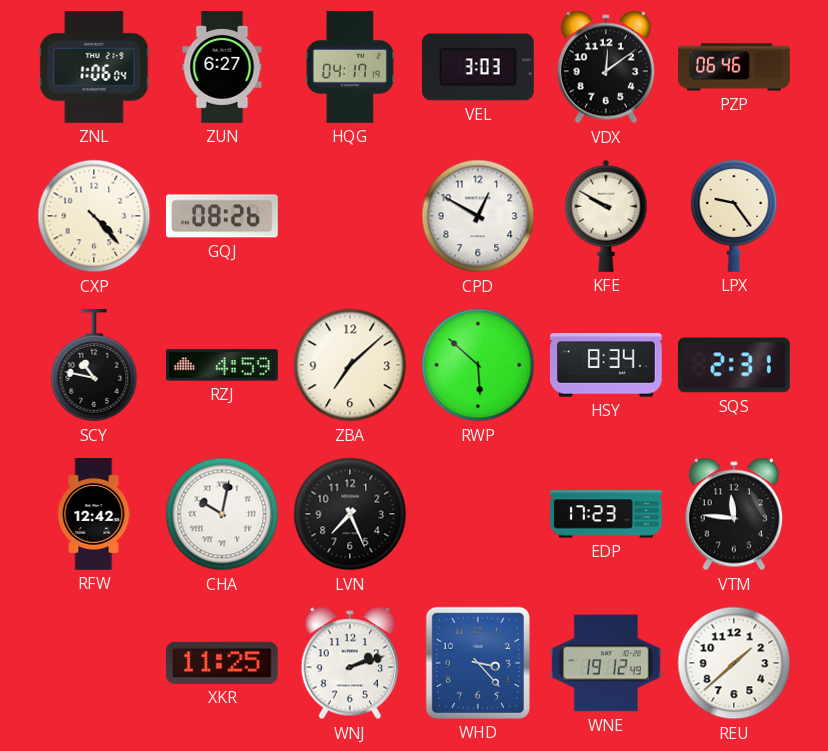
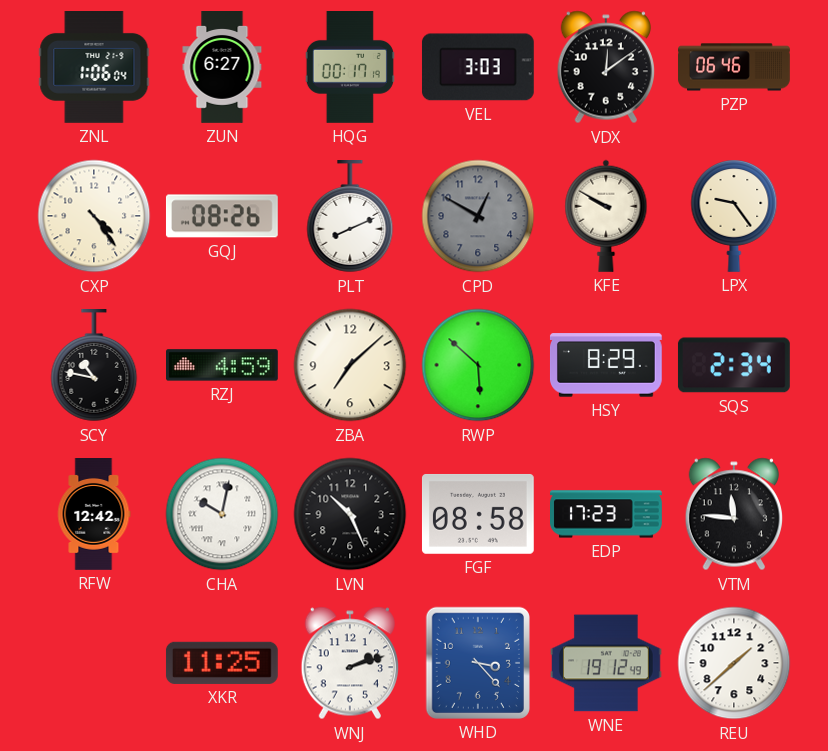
HQG: 04:17 -> 00:17 (350, 68)
CXP: 4:23 -> 4:24 (94, 216)
PLT: none -> 8:11 (350, 217)
CPD dial: white -> grey (478, 216)
HSY: 8:34 -> 8:29 (606, 365)
SQS: 2:31 -> 2:34 (734, 365)
LVN: 7:26 -> 10:26 (350, 514)
FGF: none -> 08:58 (478, 514)
